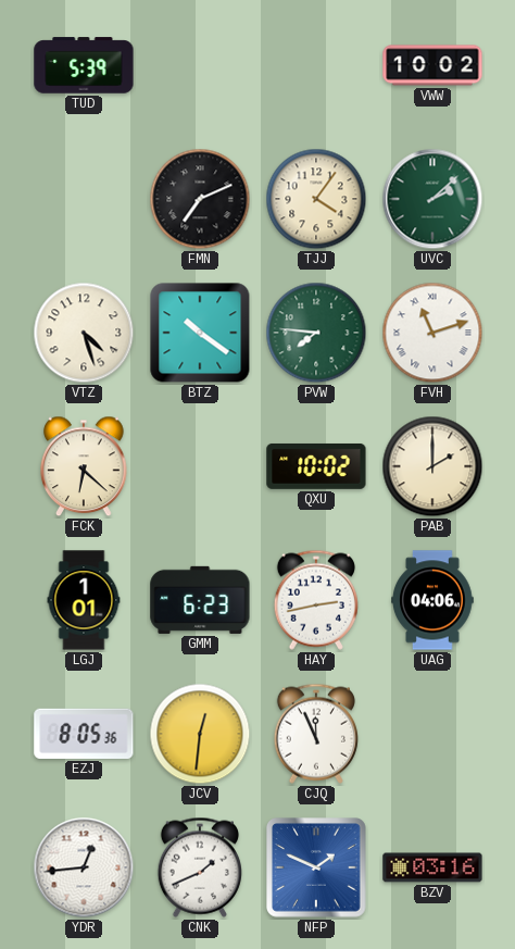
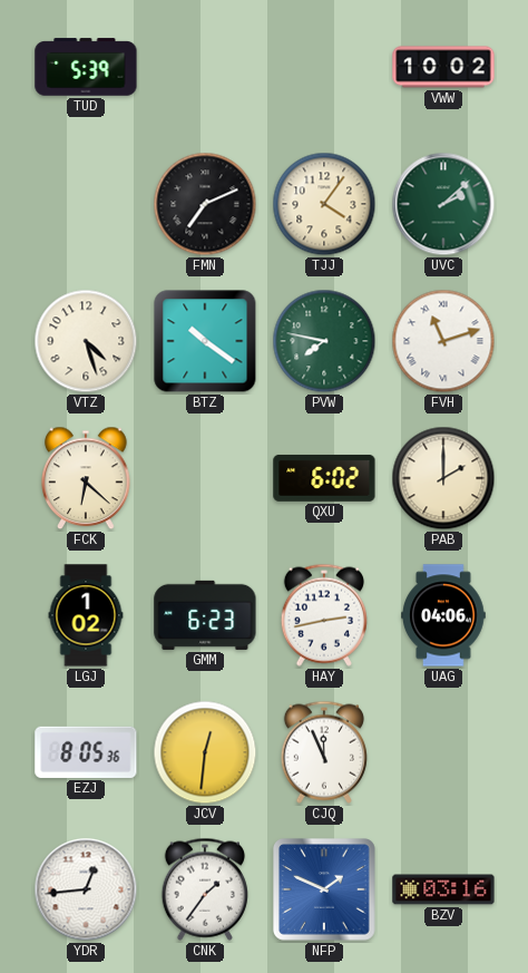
PVW: 7:46 -> 7:47 (324, 341)
QXU: 10:02 -> 6:02 (324, 478)
LGJ: 1:01 -> 1:02 (86, 615)
CNK: 1:41 -> 1:36 (205, 889)
